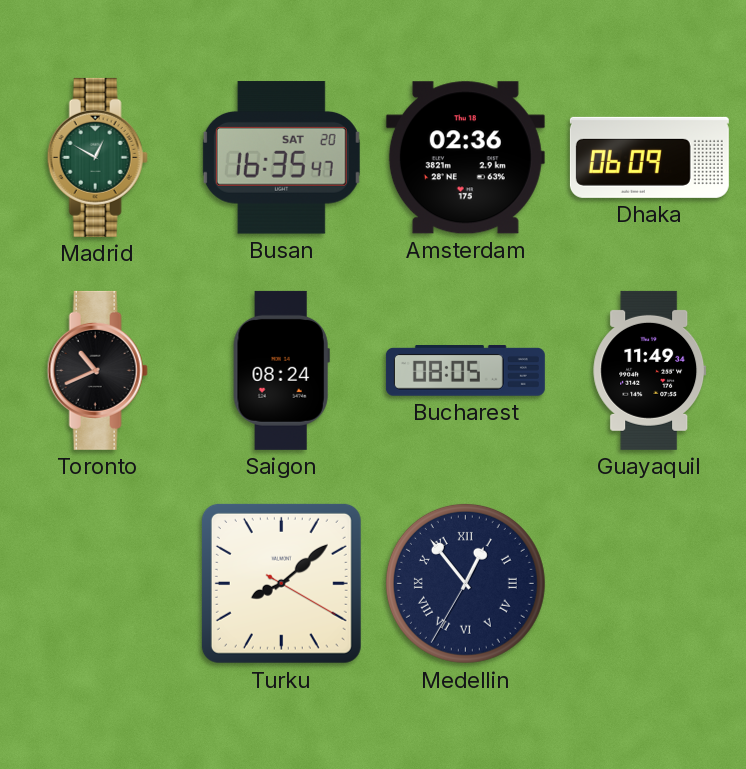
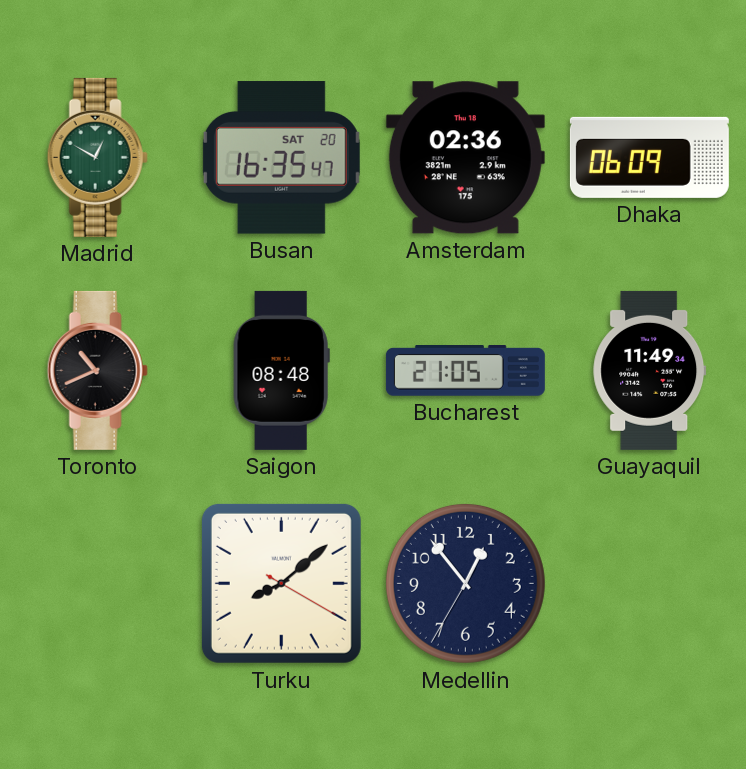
Saigon: 08:24 -> 08:48 (281, 370)
Bucharest: 08:05 -> 21:05 (465, 371)
Medellin numerals: Roman -> Arabic (465, 583)
